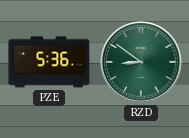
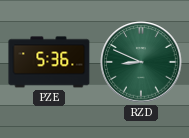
RZD: 8:51 -> 8:49 (141, 62)
